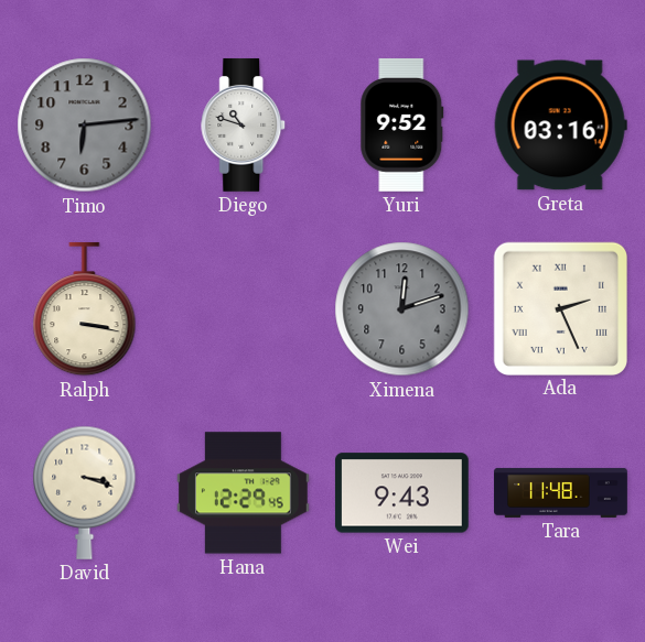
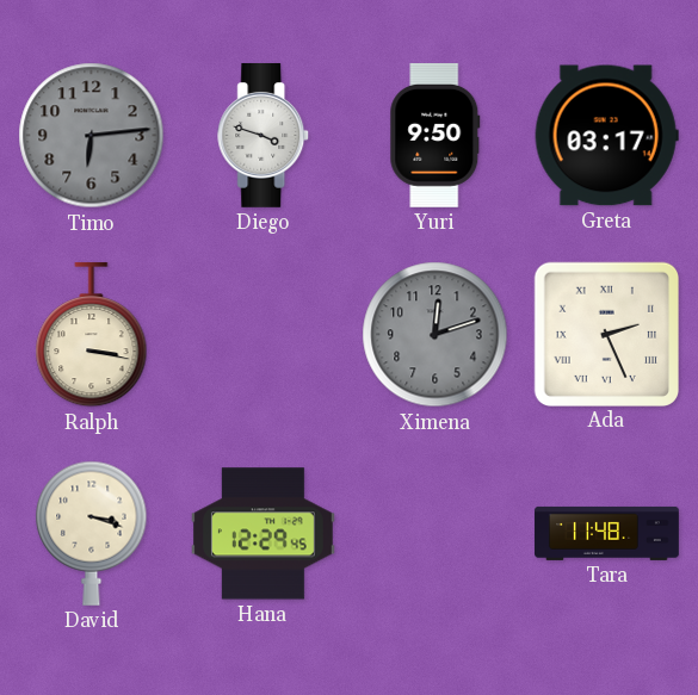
Diego: 10:48 -> 3:48 (264, 135)
Yuri: 9:52 -> 9:50 (436, 135)
Greta: 03:16 -> 03:17 (606, 136)
Wei: 9:43 -> none (401, 493)
